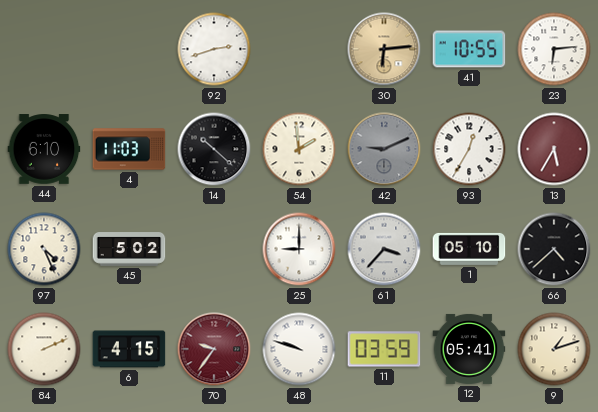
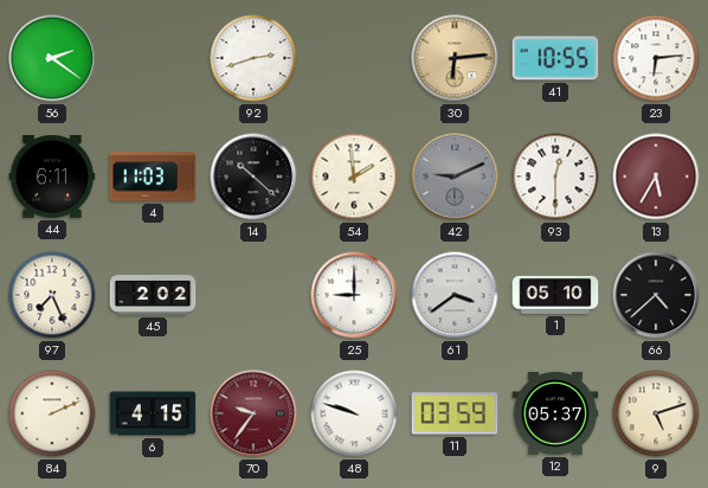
56: none -> 2:21 (52, 58)
44: 6:10 -> 6:11 (52, 176)
93: 12:35 -> 12:30 (555, 176)
97: 4:26 -> 7:26 (52, 295)
45: 5:02 -> 2:02 (153, 295)
61: 3:37 -> 3:39 (455, 295)
12: 05:41 -> 05:37 (555, 413)
9: 1:12 -> 5:12 (656, 413)
